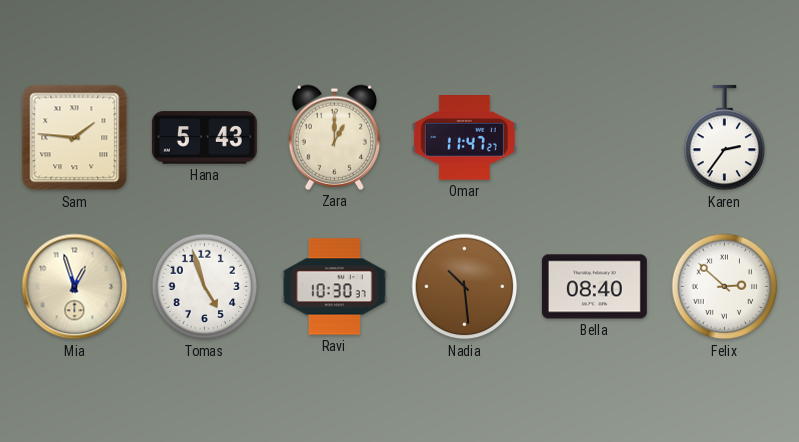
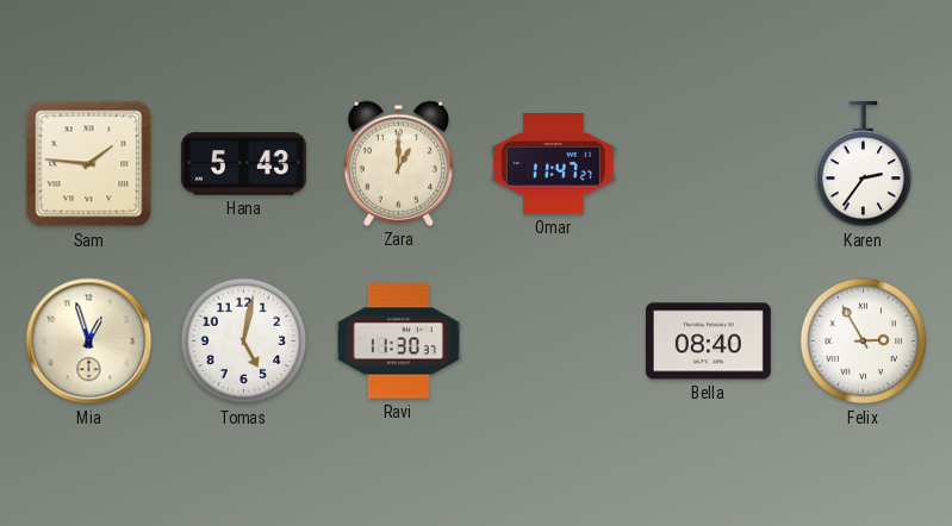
Tomas: 4:57 -> 5:02 (244, 342)
Ravi: 10:30 -> 11:30 (398, 342)
Nadia: 10:29 -> none (465, 287)
Felix: 2:52 -> 2:55 (864, 342)
